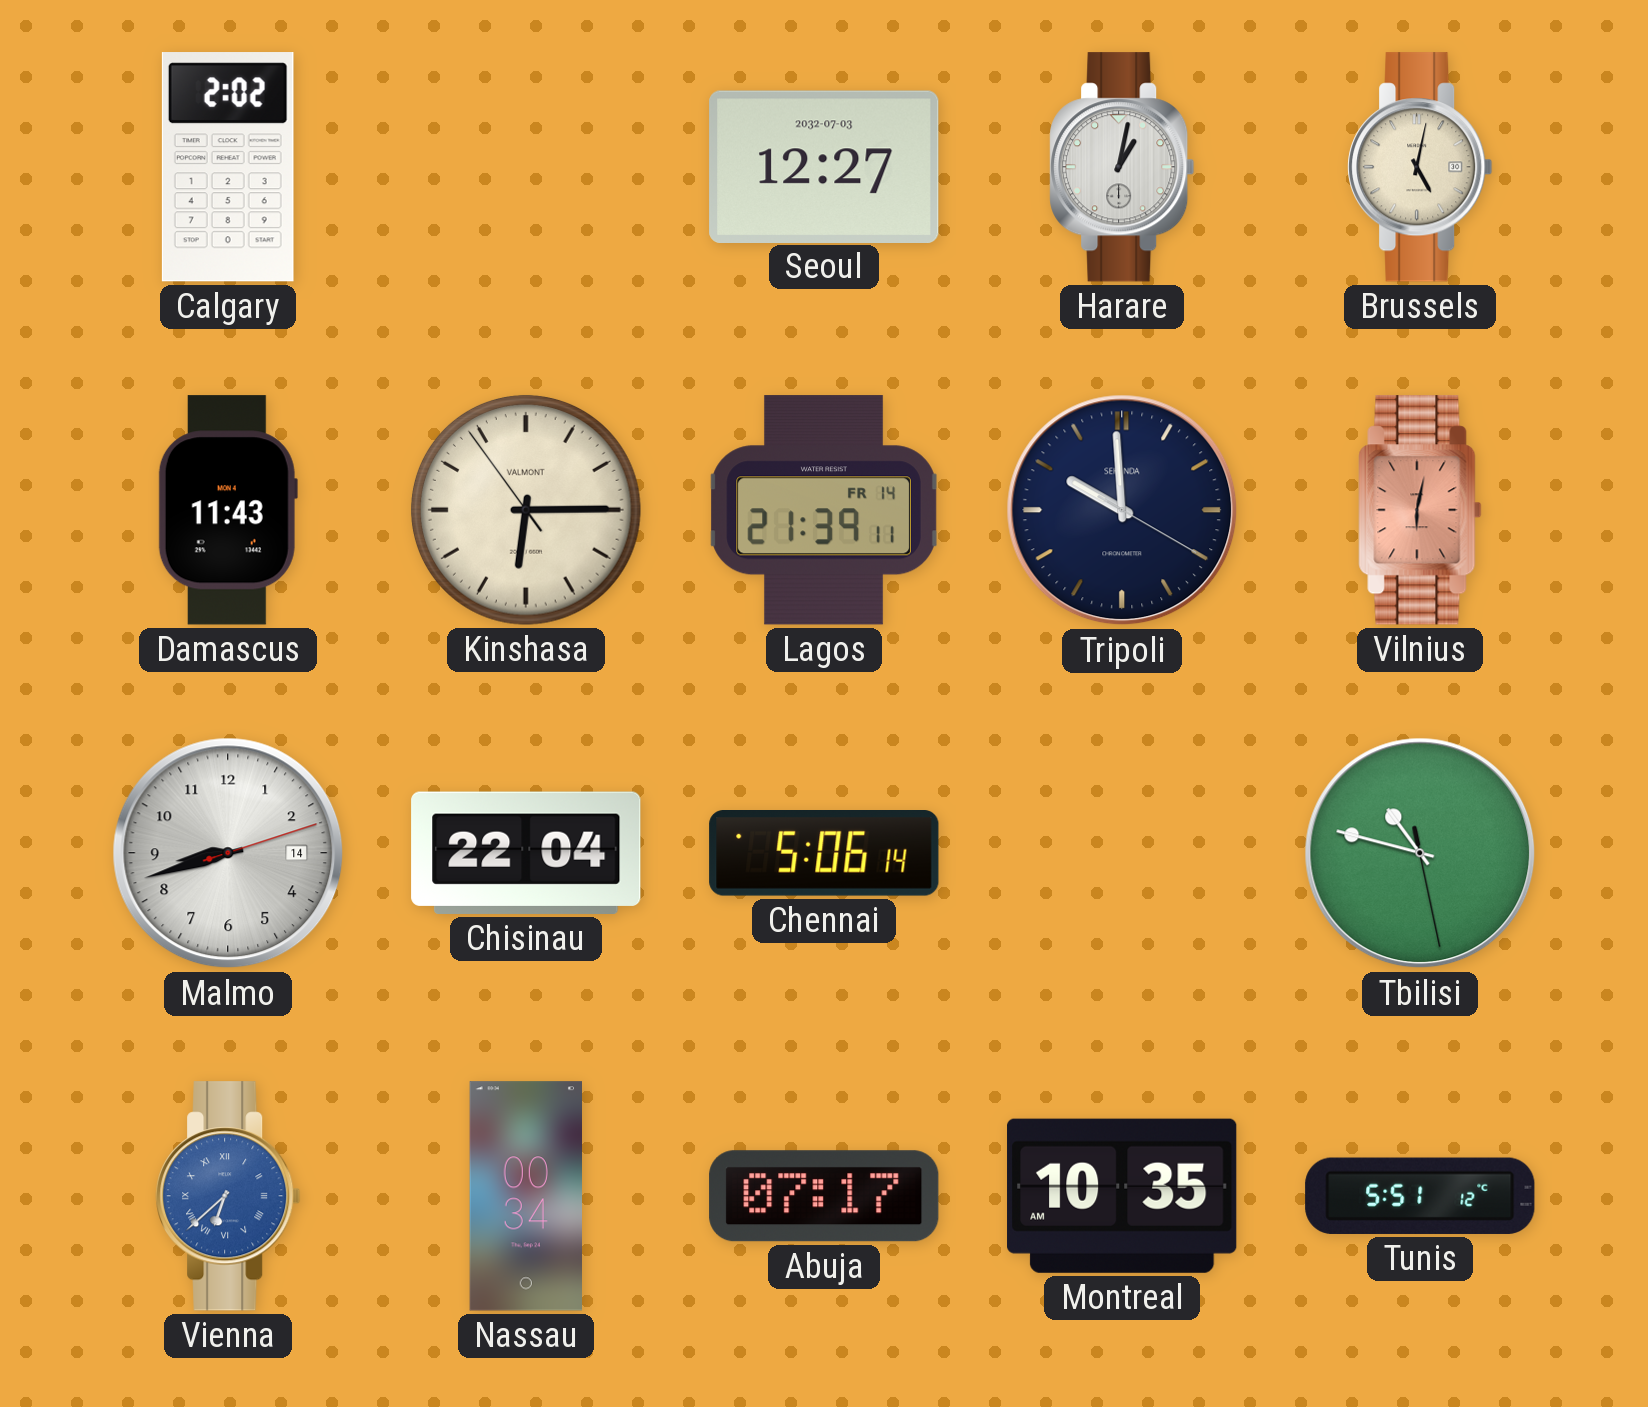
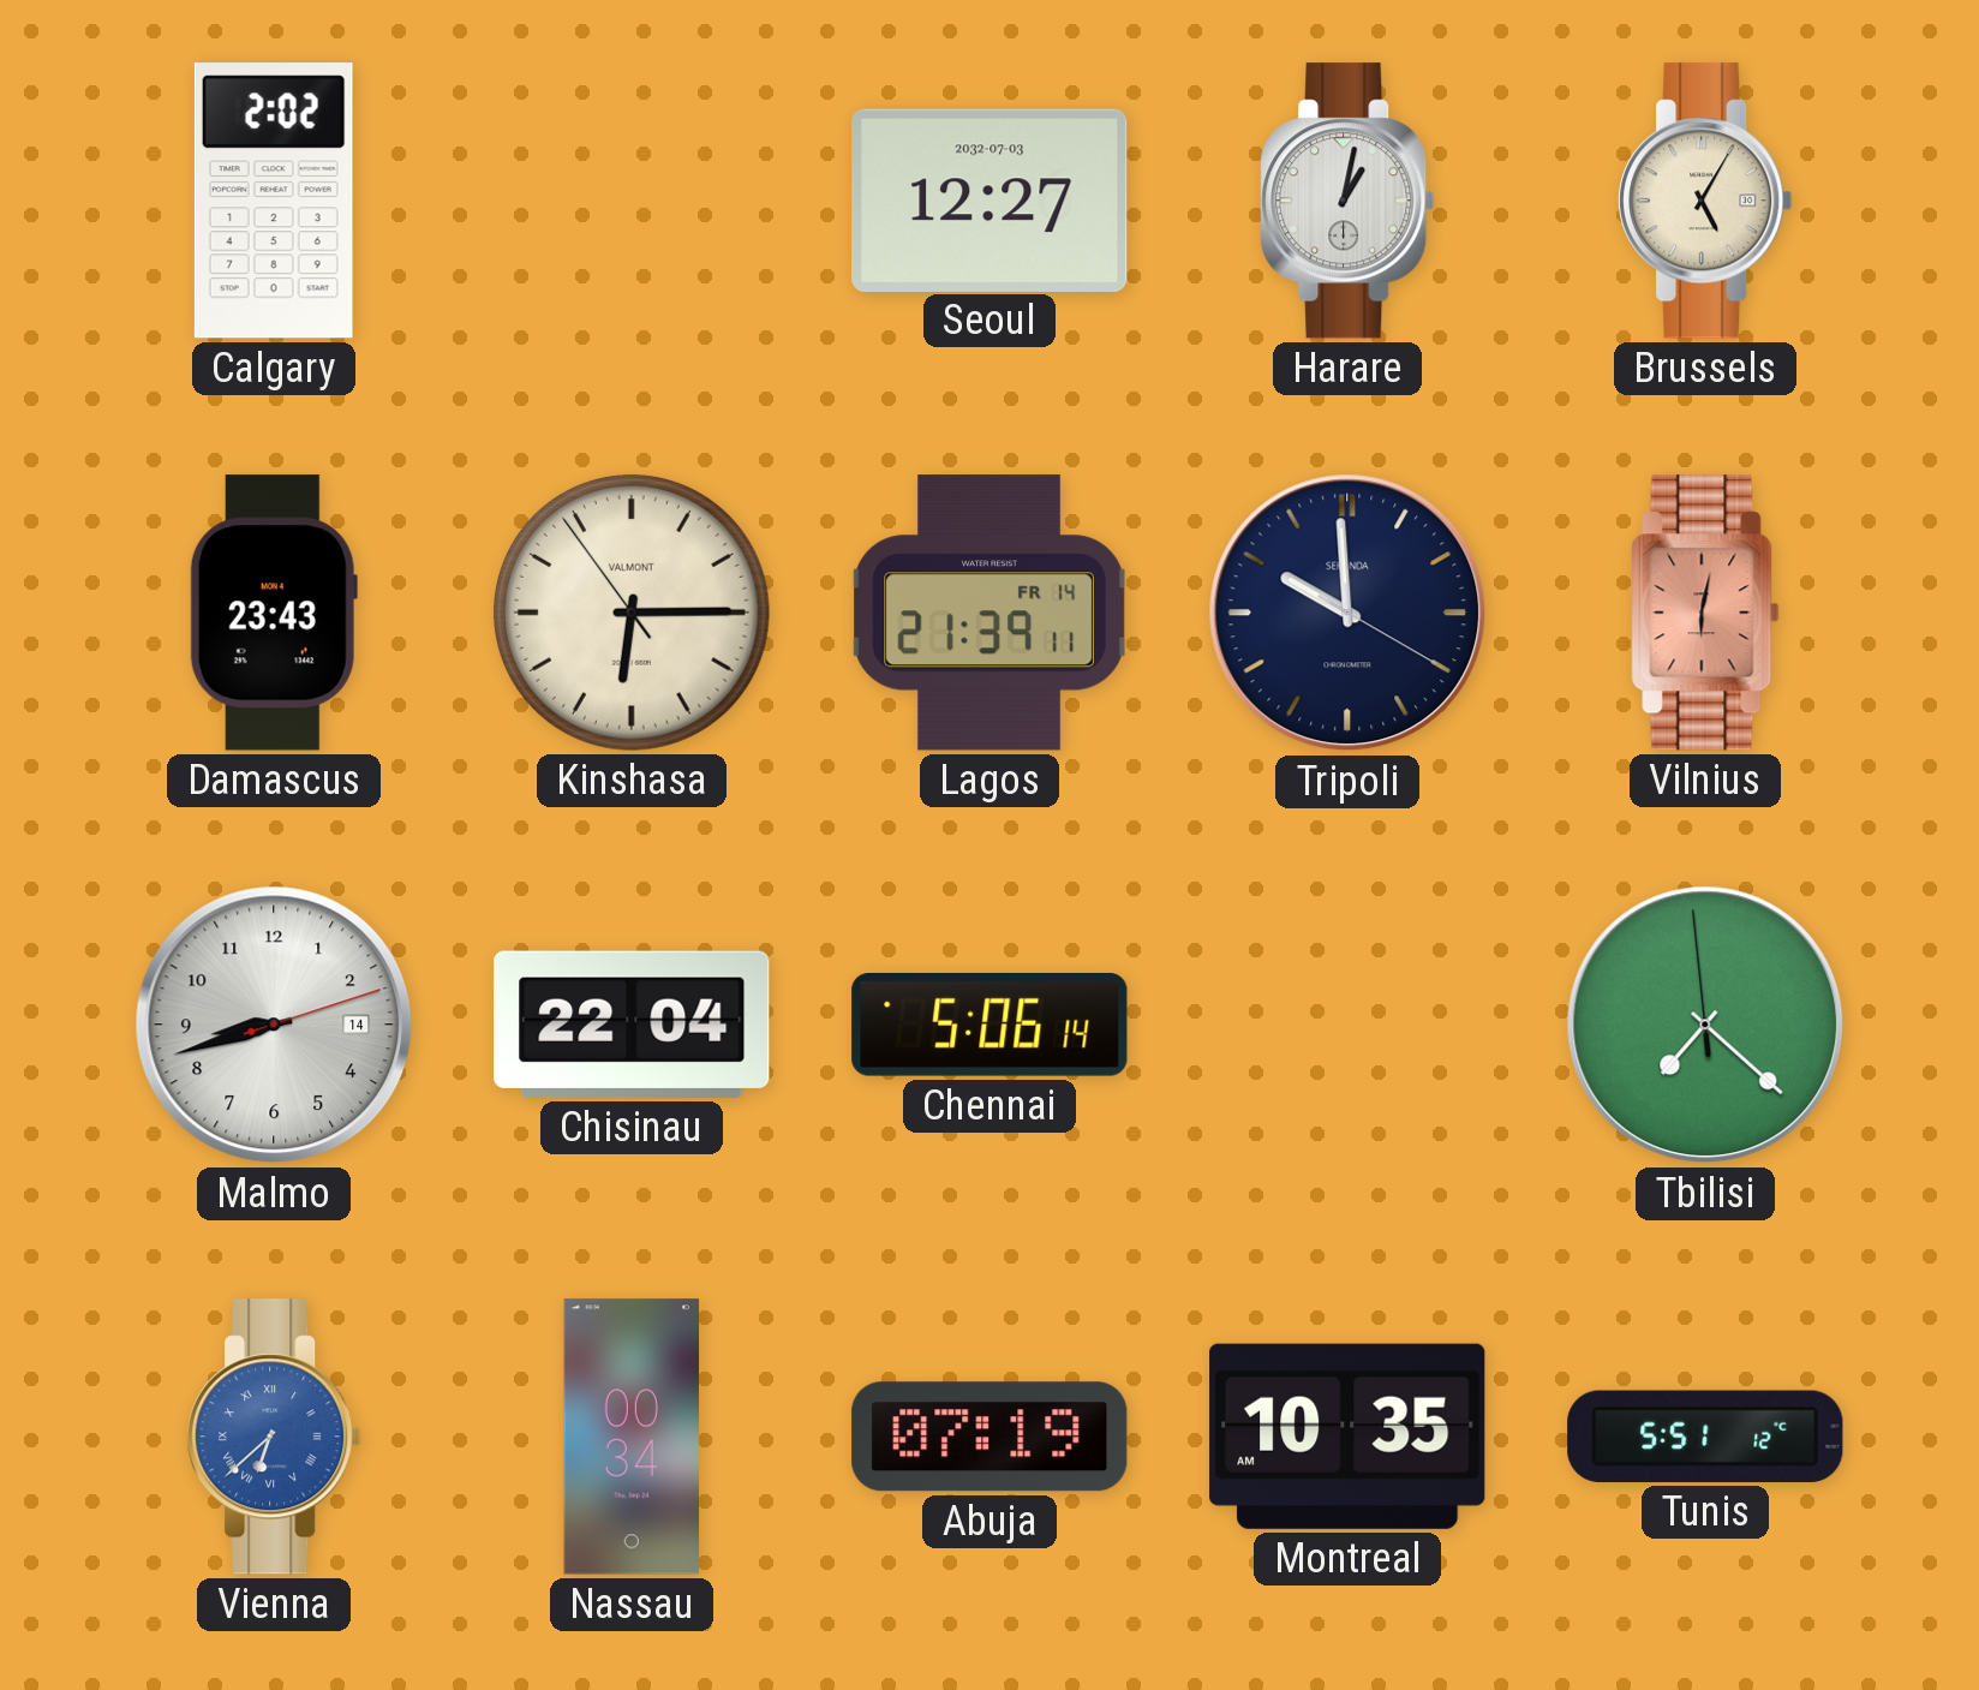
Brussels: 5:02 -> 5:05 (1705, 201)
Damascus: 11:43 -> 23:43 (274, 613)
Tbilisi: 10:47 -> 7:21 (1705, 1025)
Abuja: 07:17 -> 07:19 (989, 1437)
